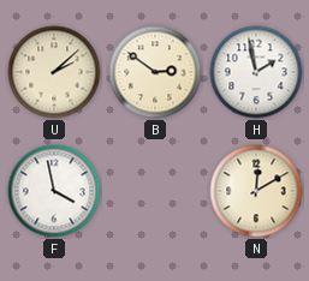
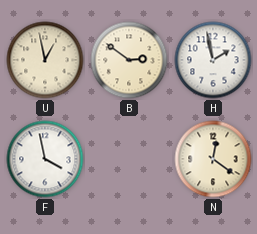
U: 2:08 -> 12:58 (45, 60)
N: 12:10 -> 12:21 (213, 159)
